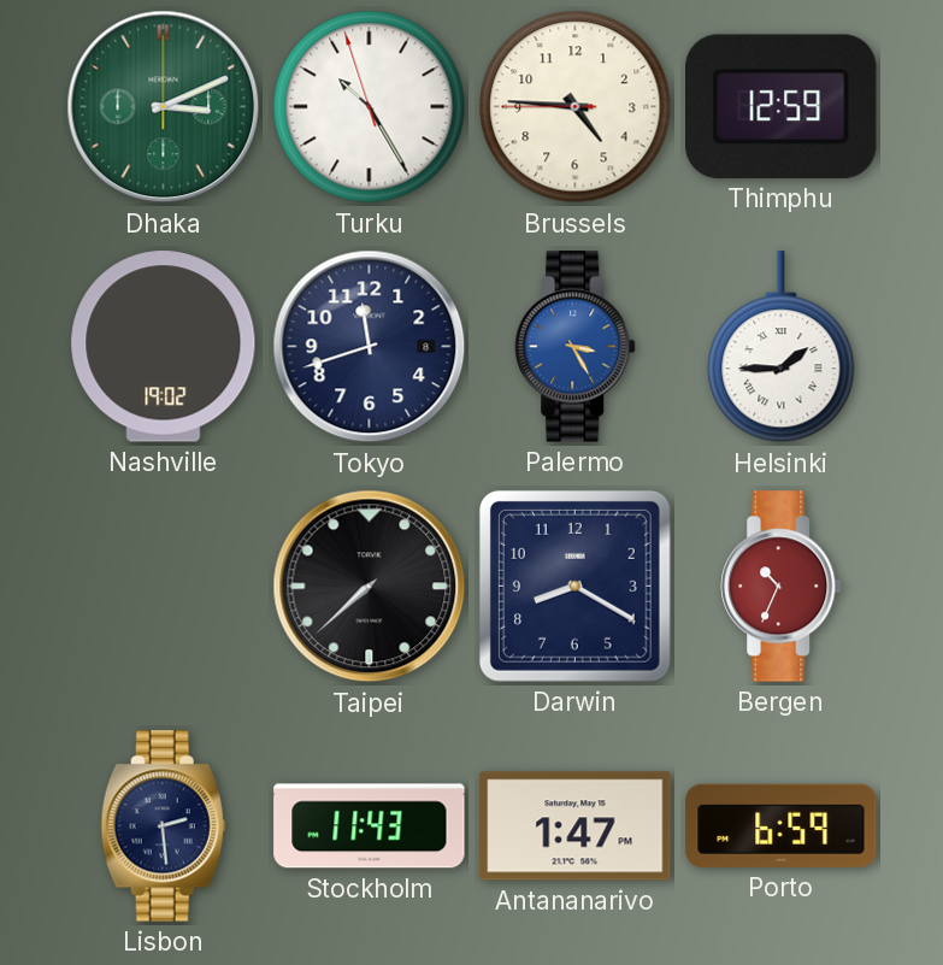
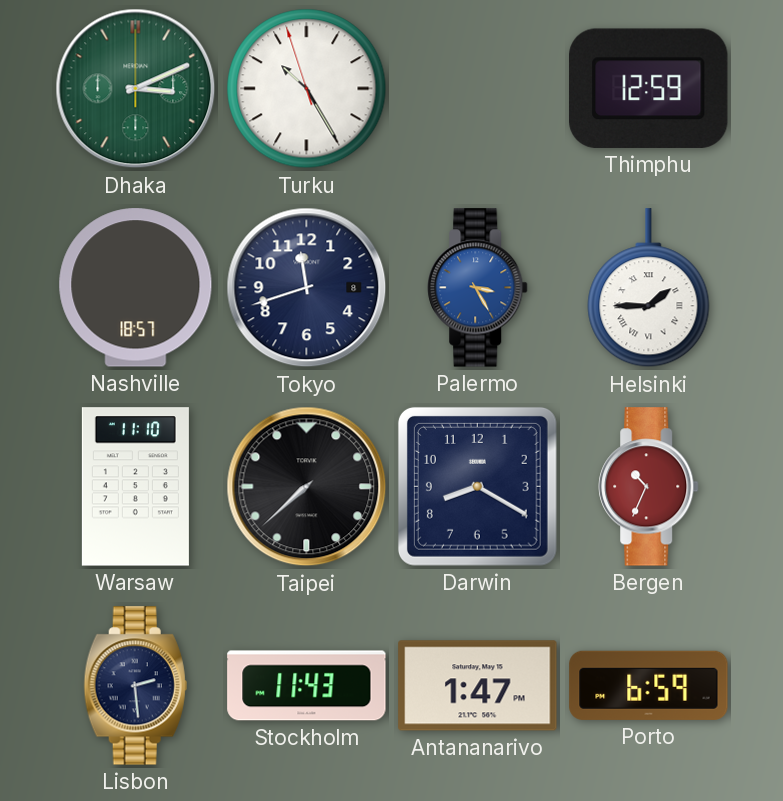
Brussels: 4:45 -> none (576, 107)
Nashville: 19:02 -> 18:57 (136, 288)
Warsaw: none -> 11:10 (135, 487)
